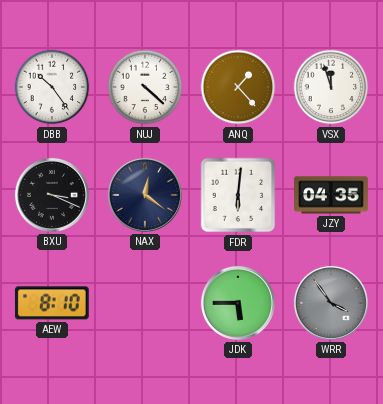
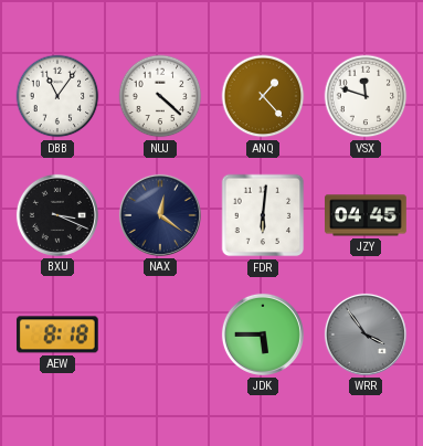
DBB: 10:24 -> 11:06 (57, 96)
VSX: 11:57 -> 11:48 (366, 96)
JZY: 04:35 -> 04:45 (366, 215)
AEW: 8:10 -> 8:18 (57, 334)
